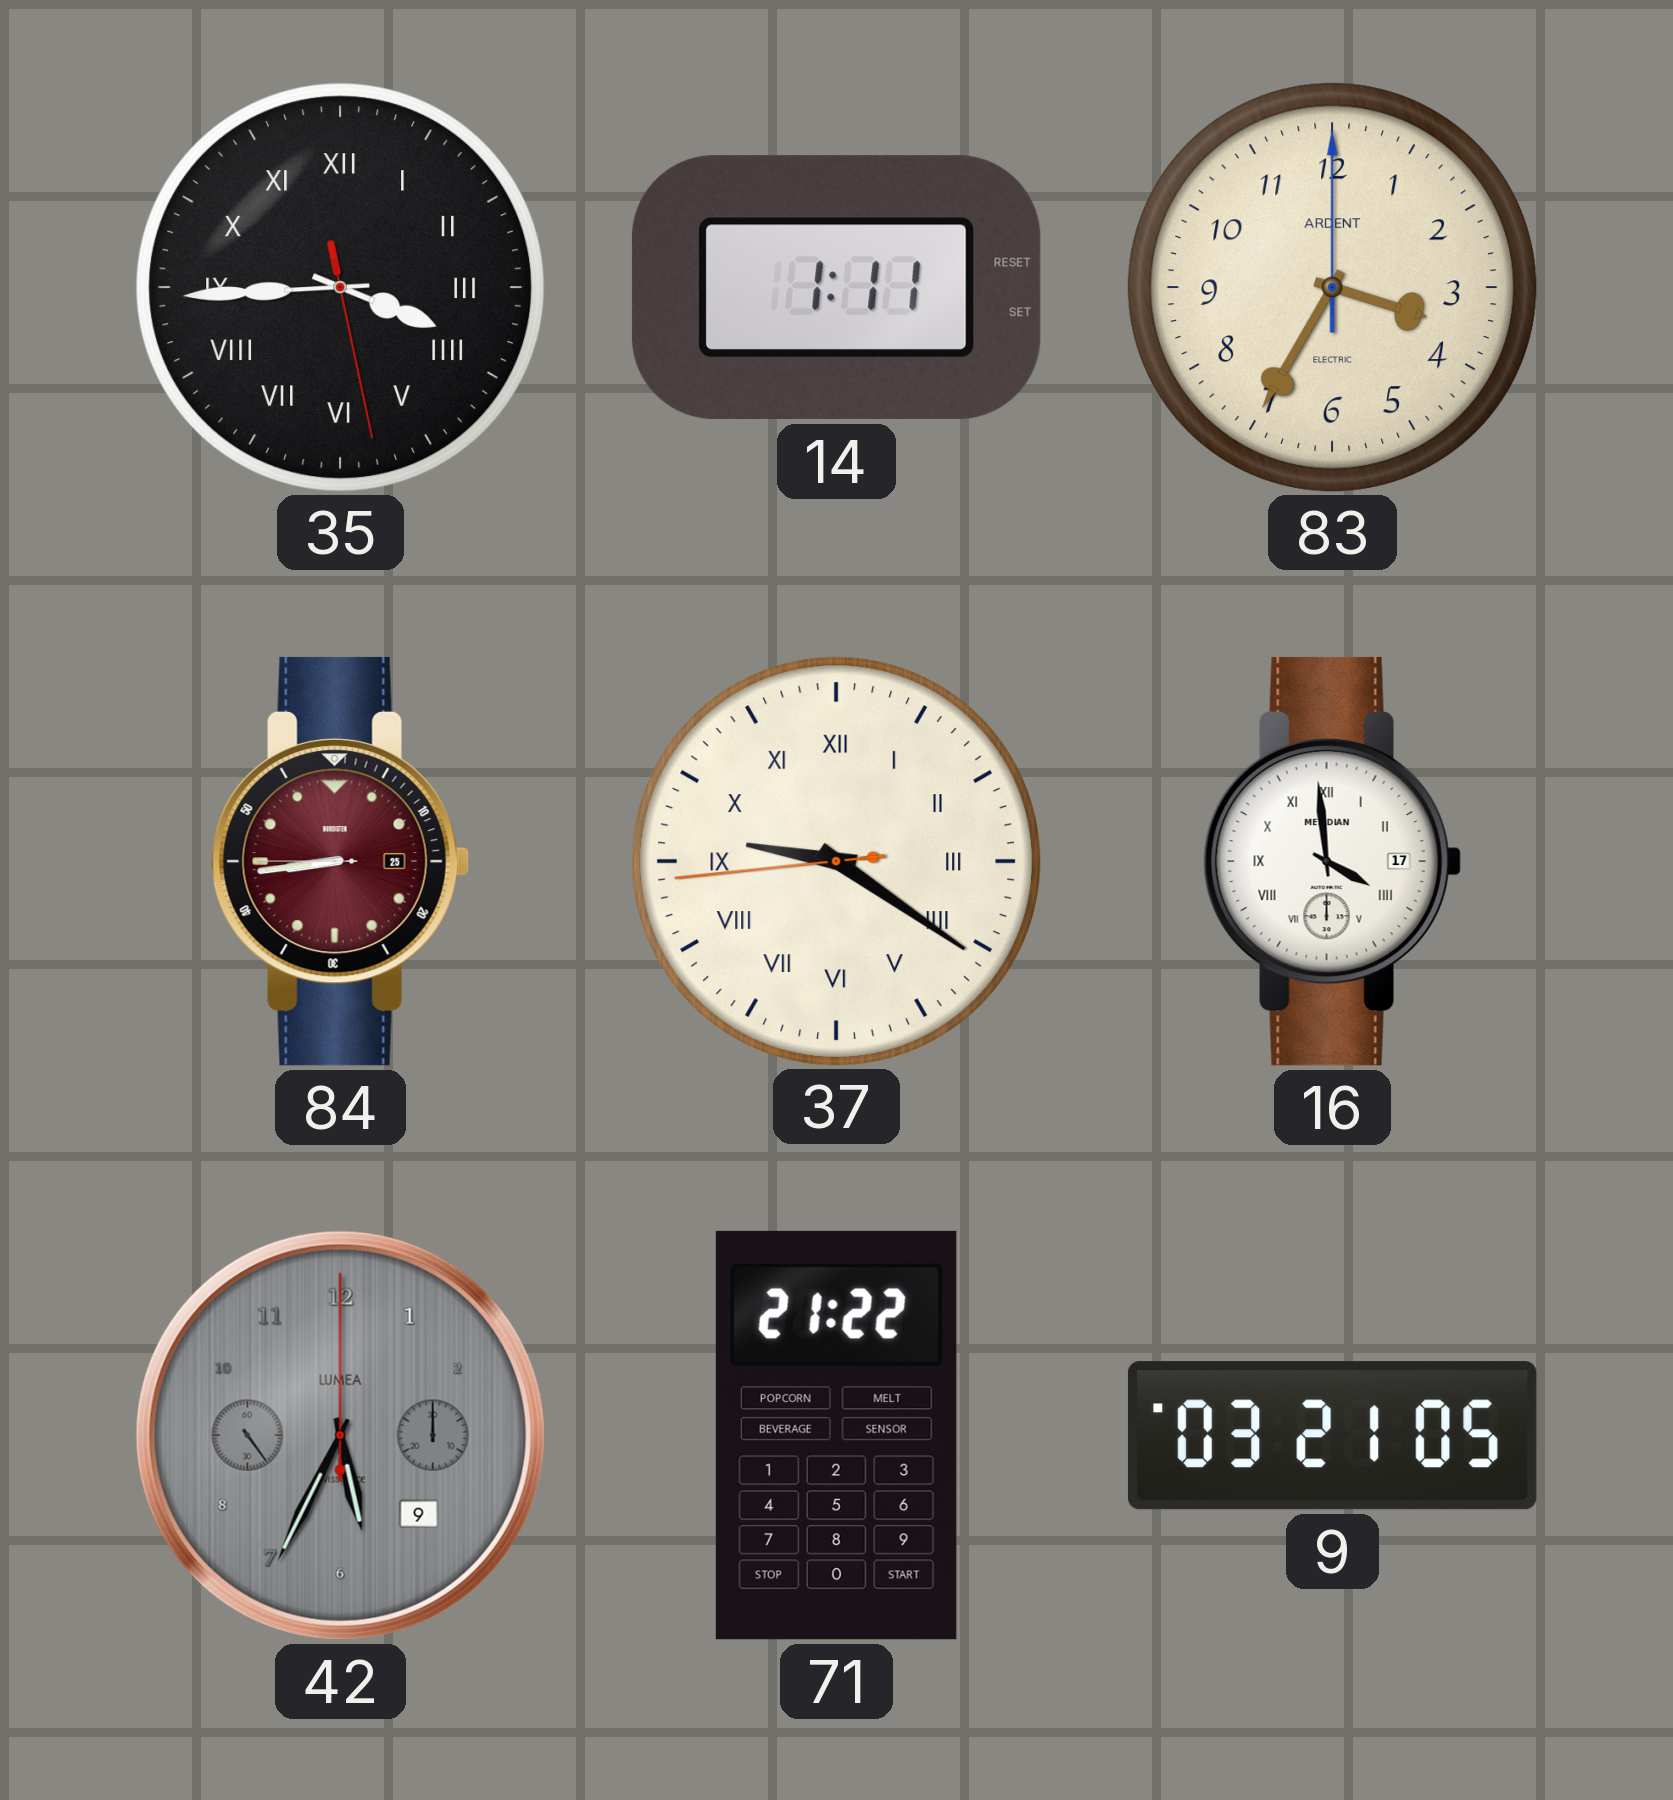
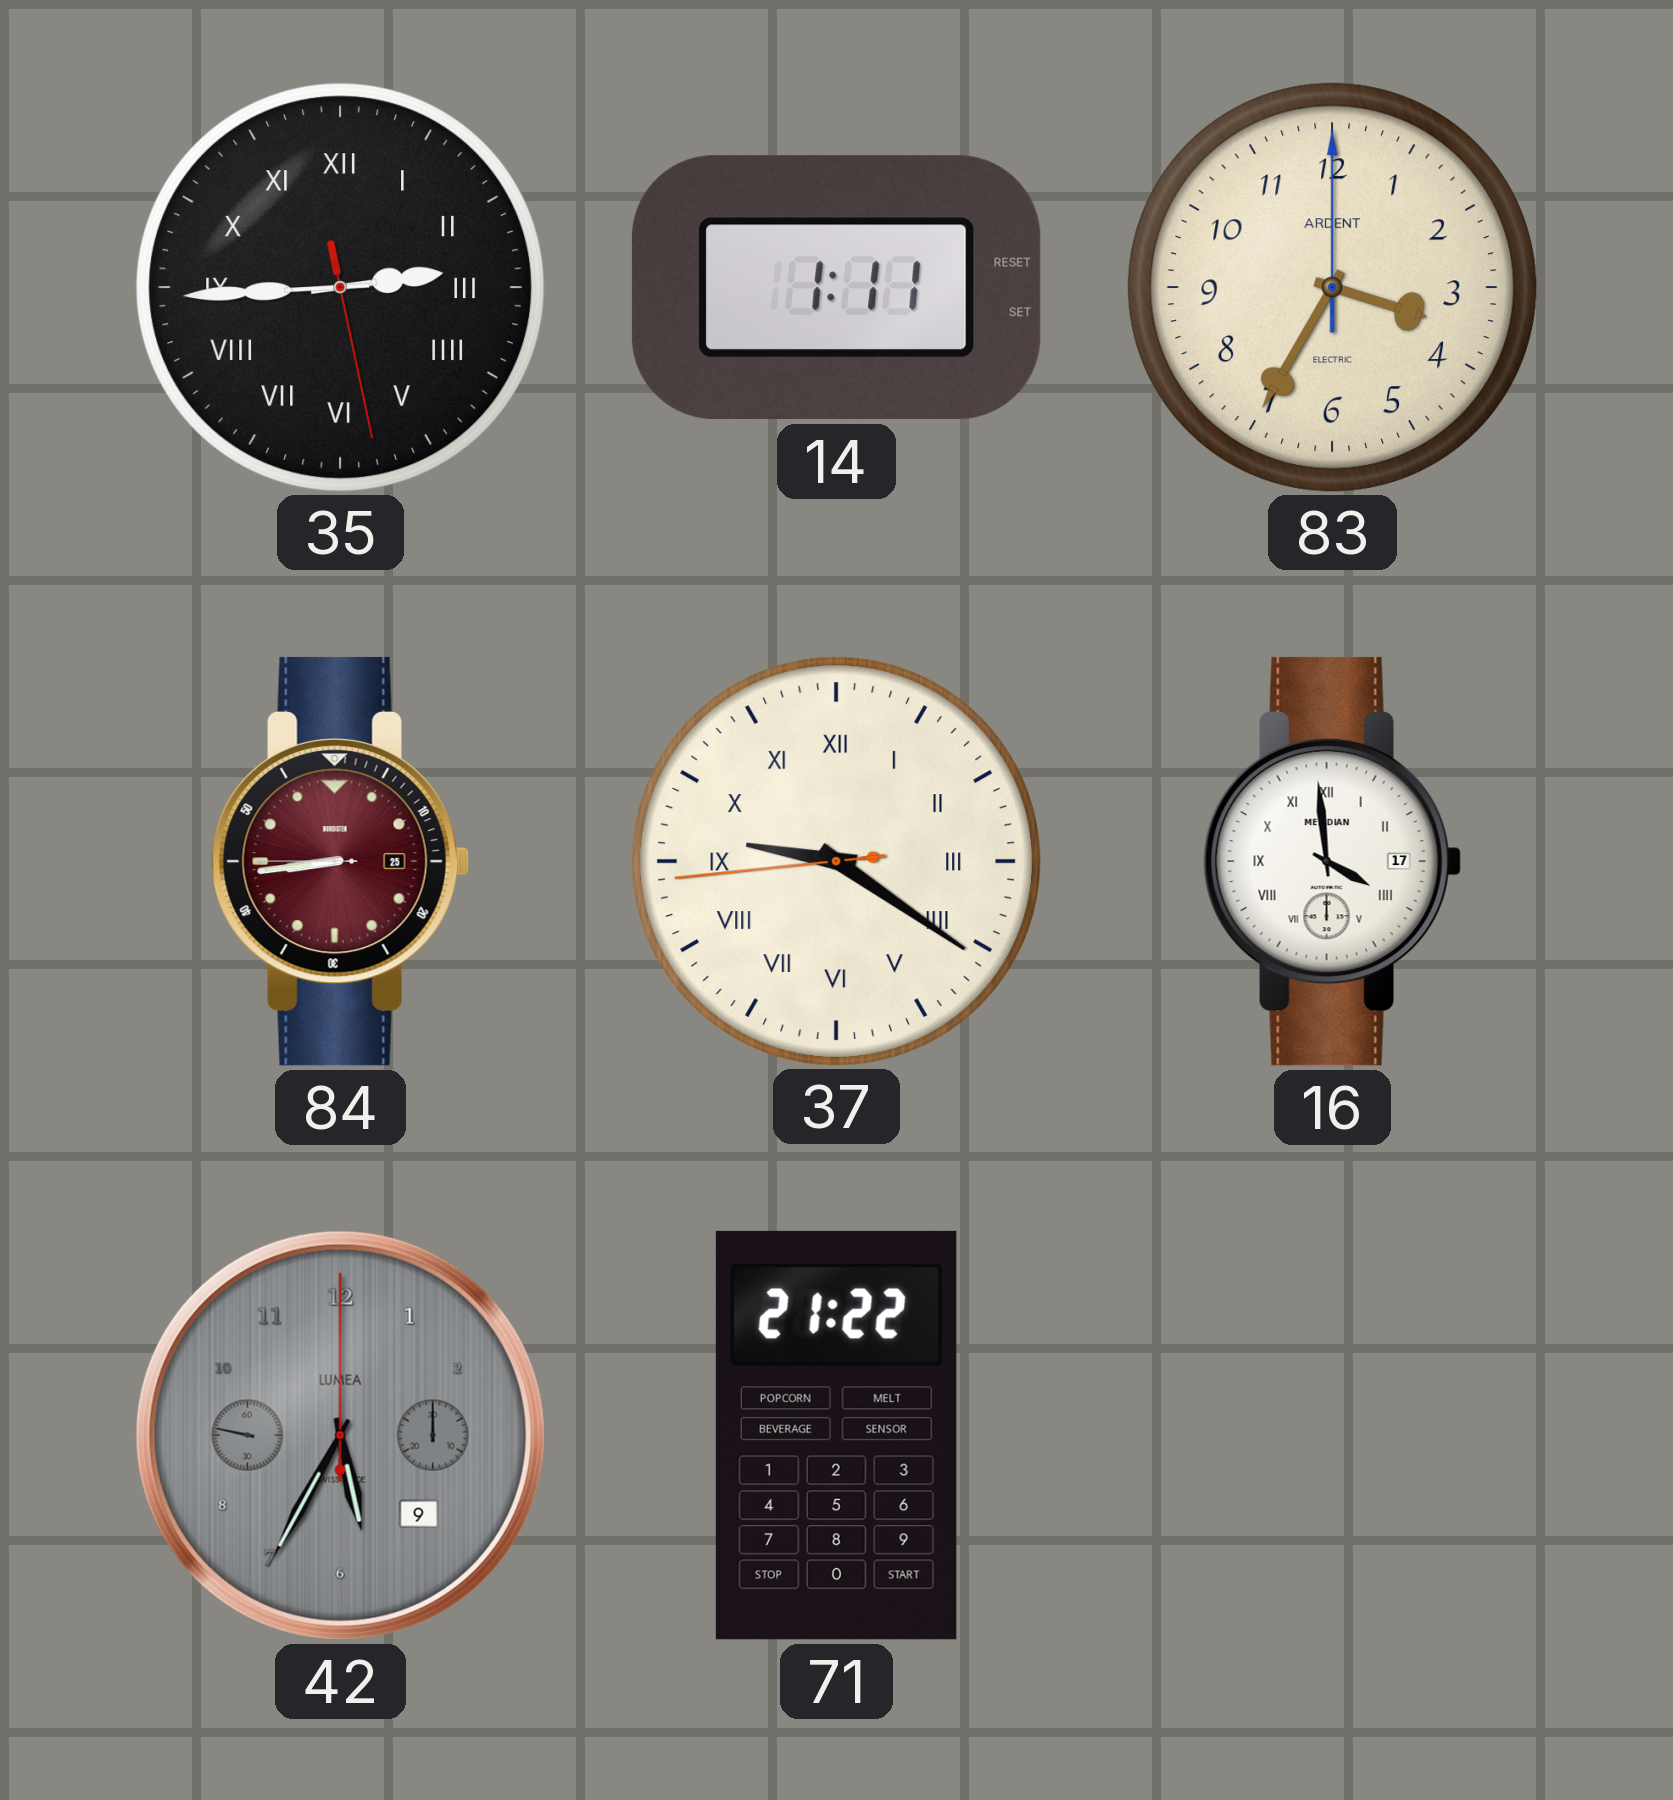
35: 3:44 -> 2:44 (340, 287)
42: 5:34:24 -> 5:34:47 (340, 1435)
9: 03:21 -> none (1332, 1436)
